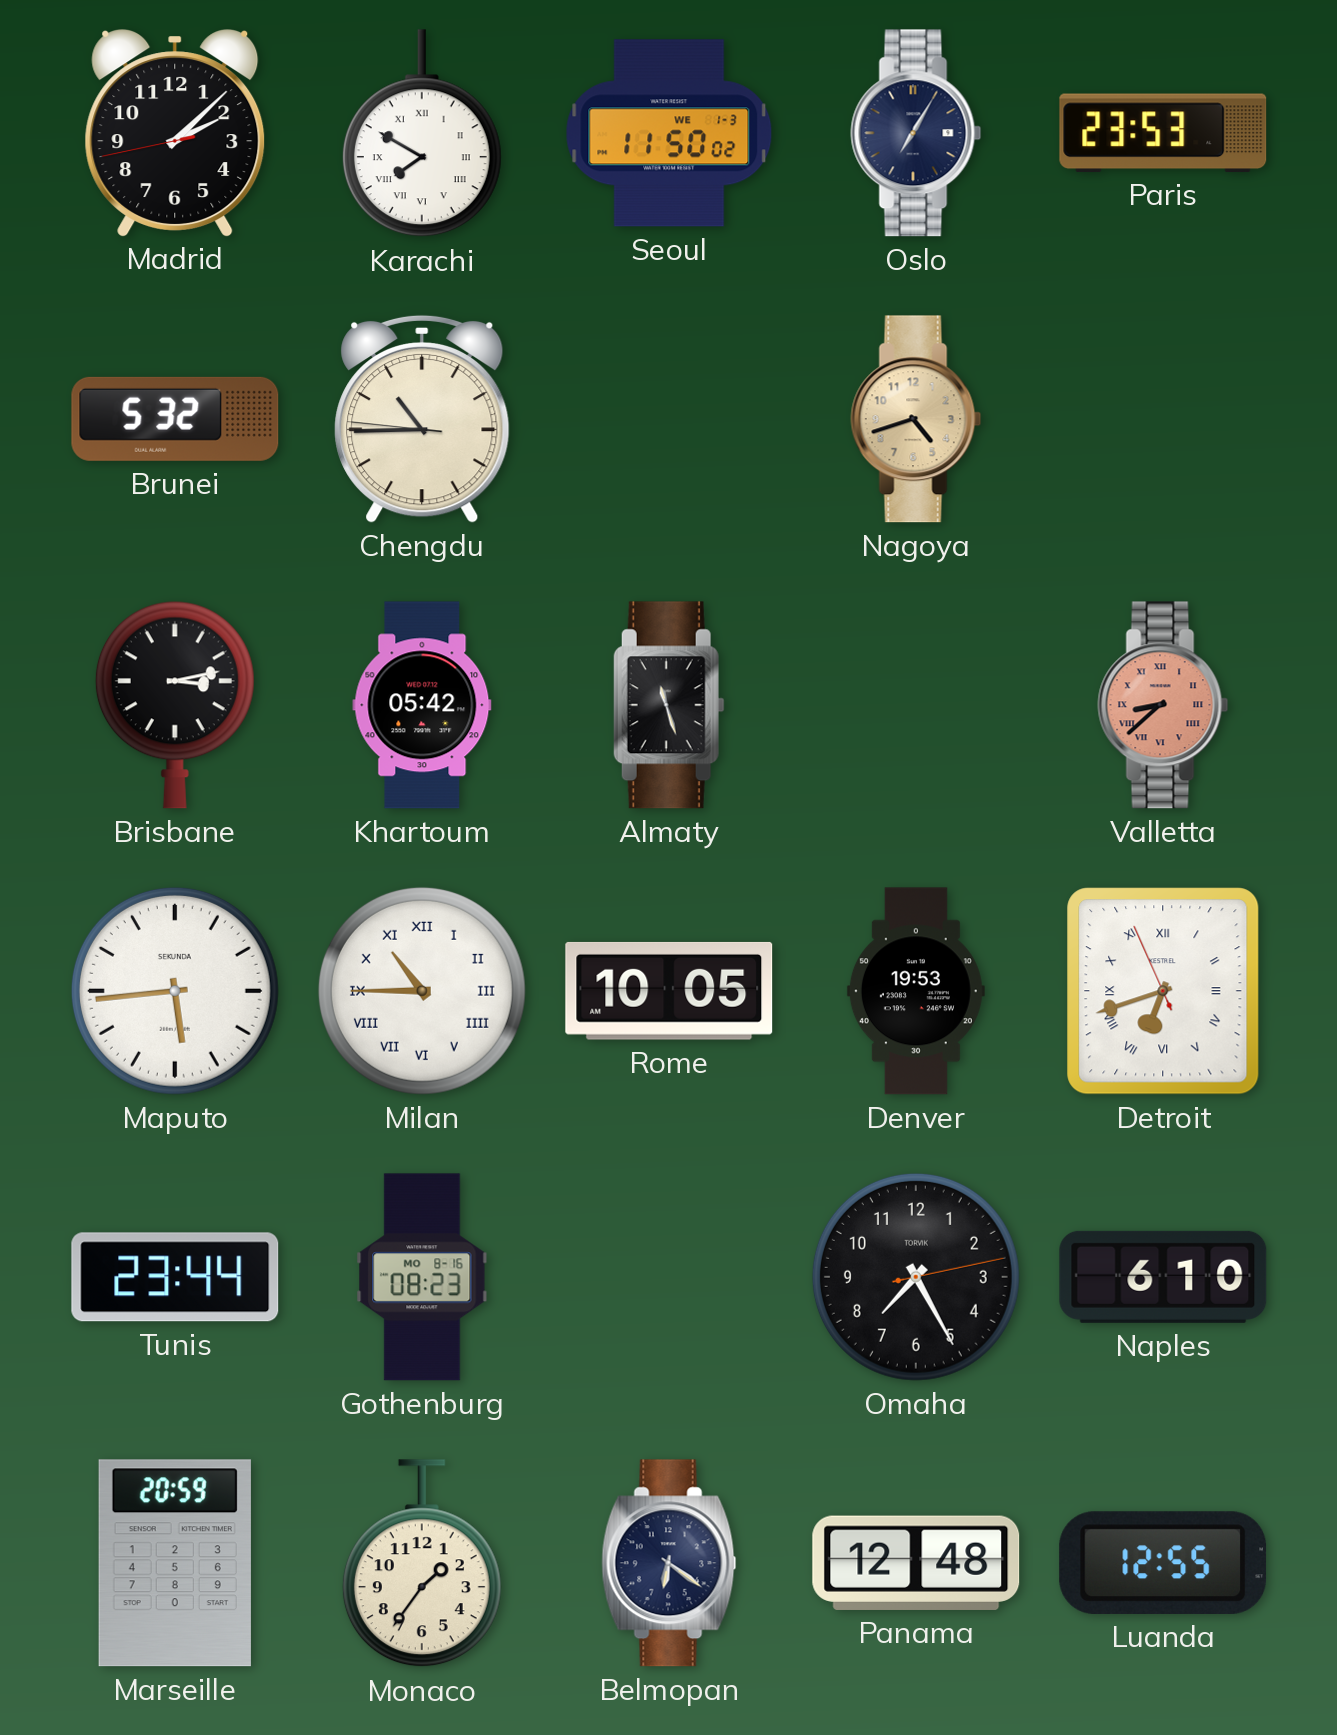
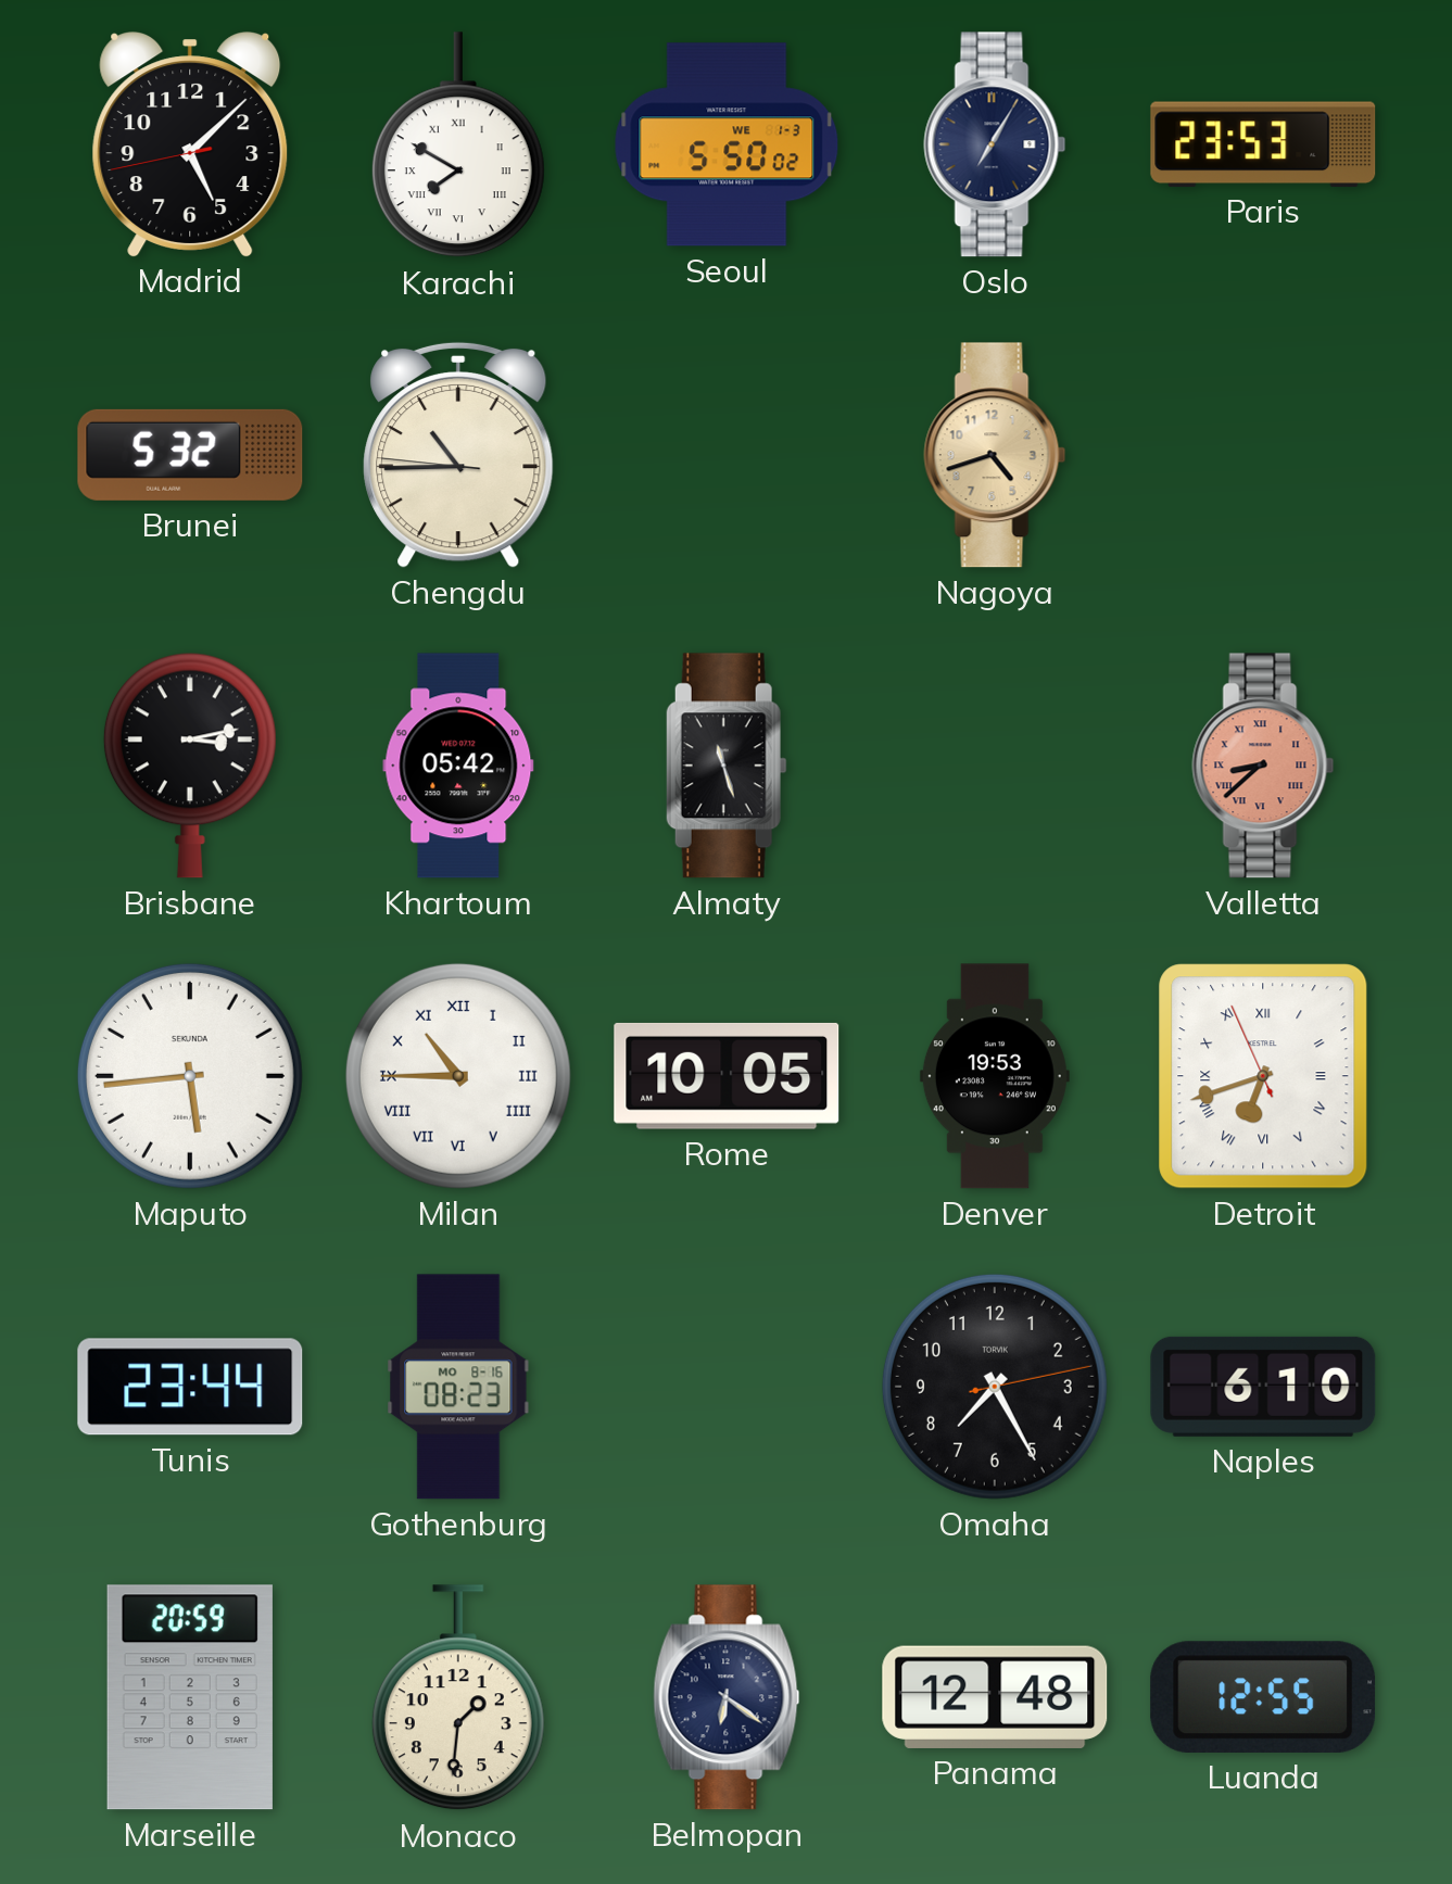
Madrid: 2:07 -> 5:07 (190, 144)
Seoul: 11:50 -> 5:50 (727, 144)
Monaco: 1:36 -> 1:31 (458, 1698)
